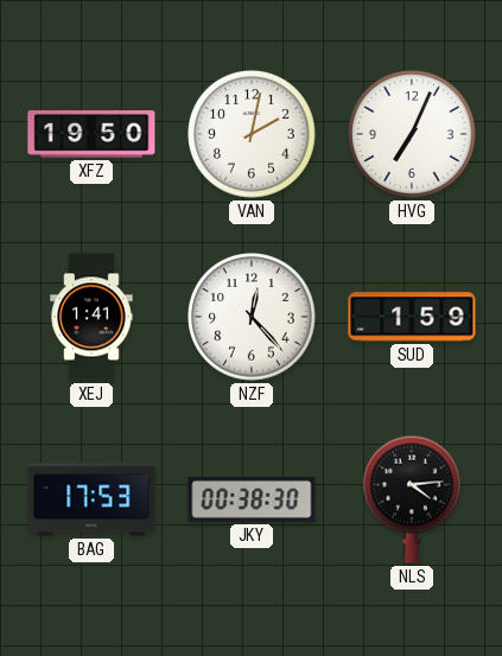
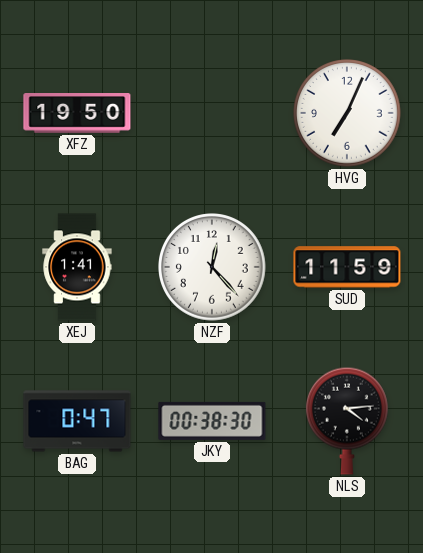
VAN: 2:02 -> none (253, 135)
SUD: 1:59 -> 11:59 (347, 267)
BAG: 17:53 -> 0:47 (77, 421)
